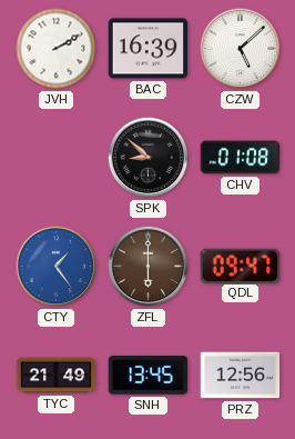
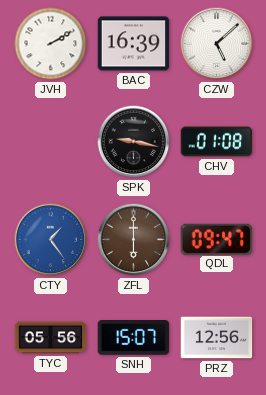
SPK: 8:52 -> 9:17 (134, 142)
TYC: 21:49 -> 05:56 (51, 338)
SNH: 13:45 -> 15:07 (134, 338)
